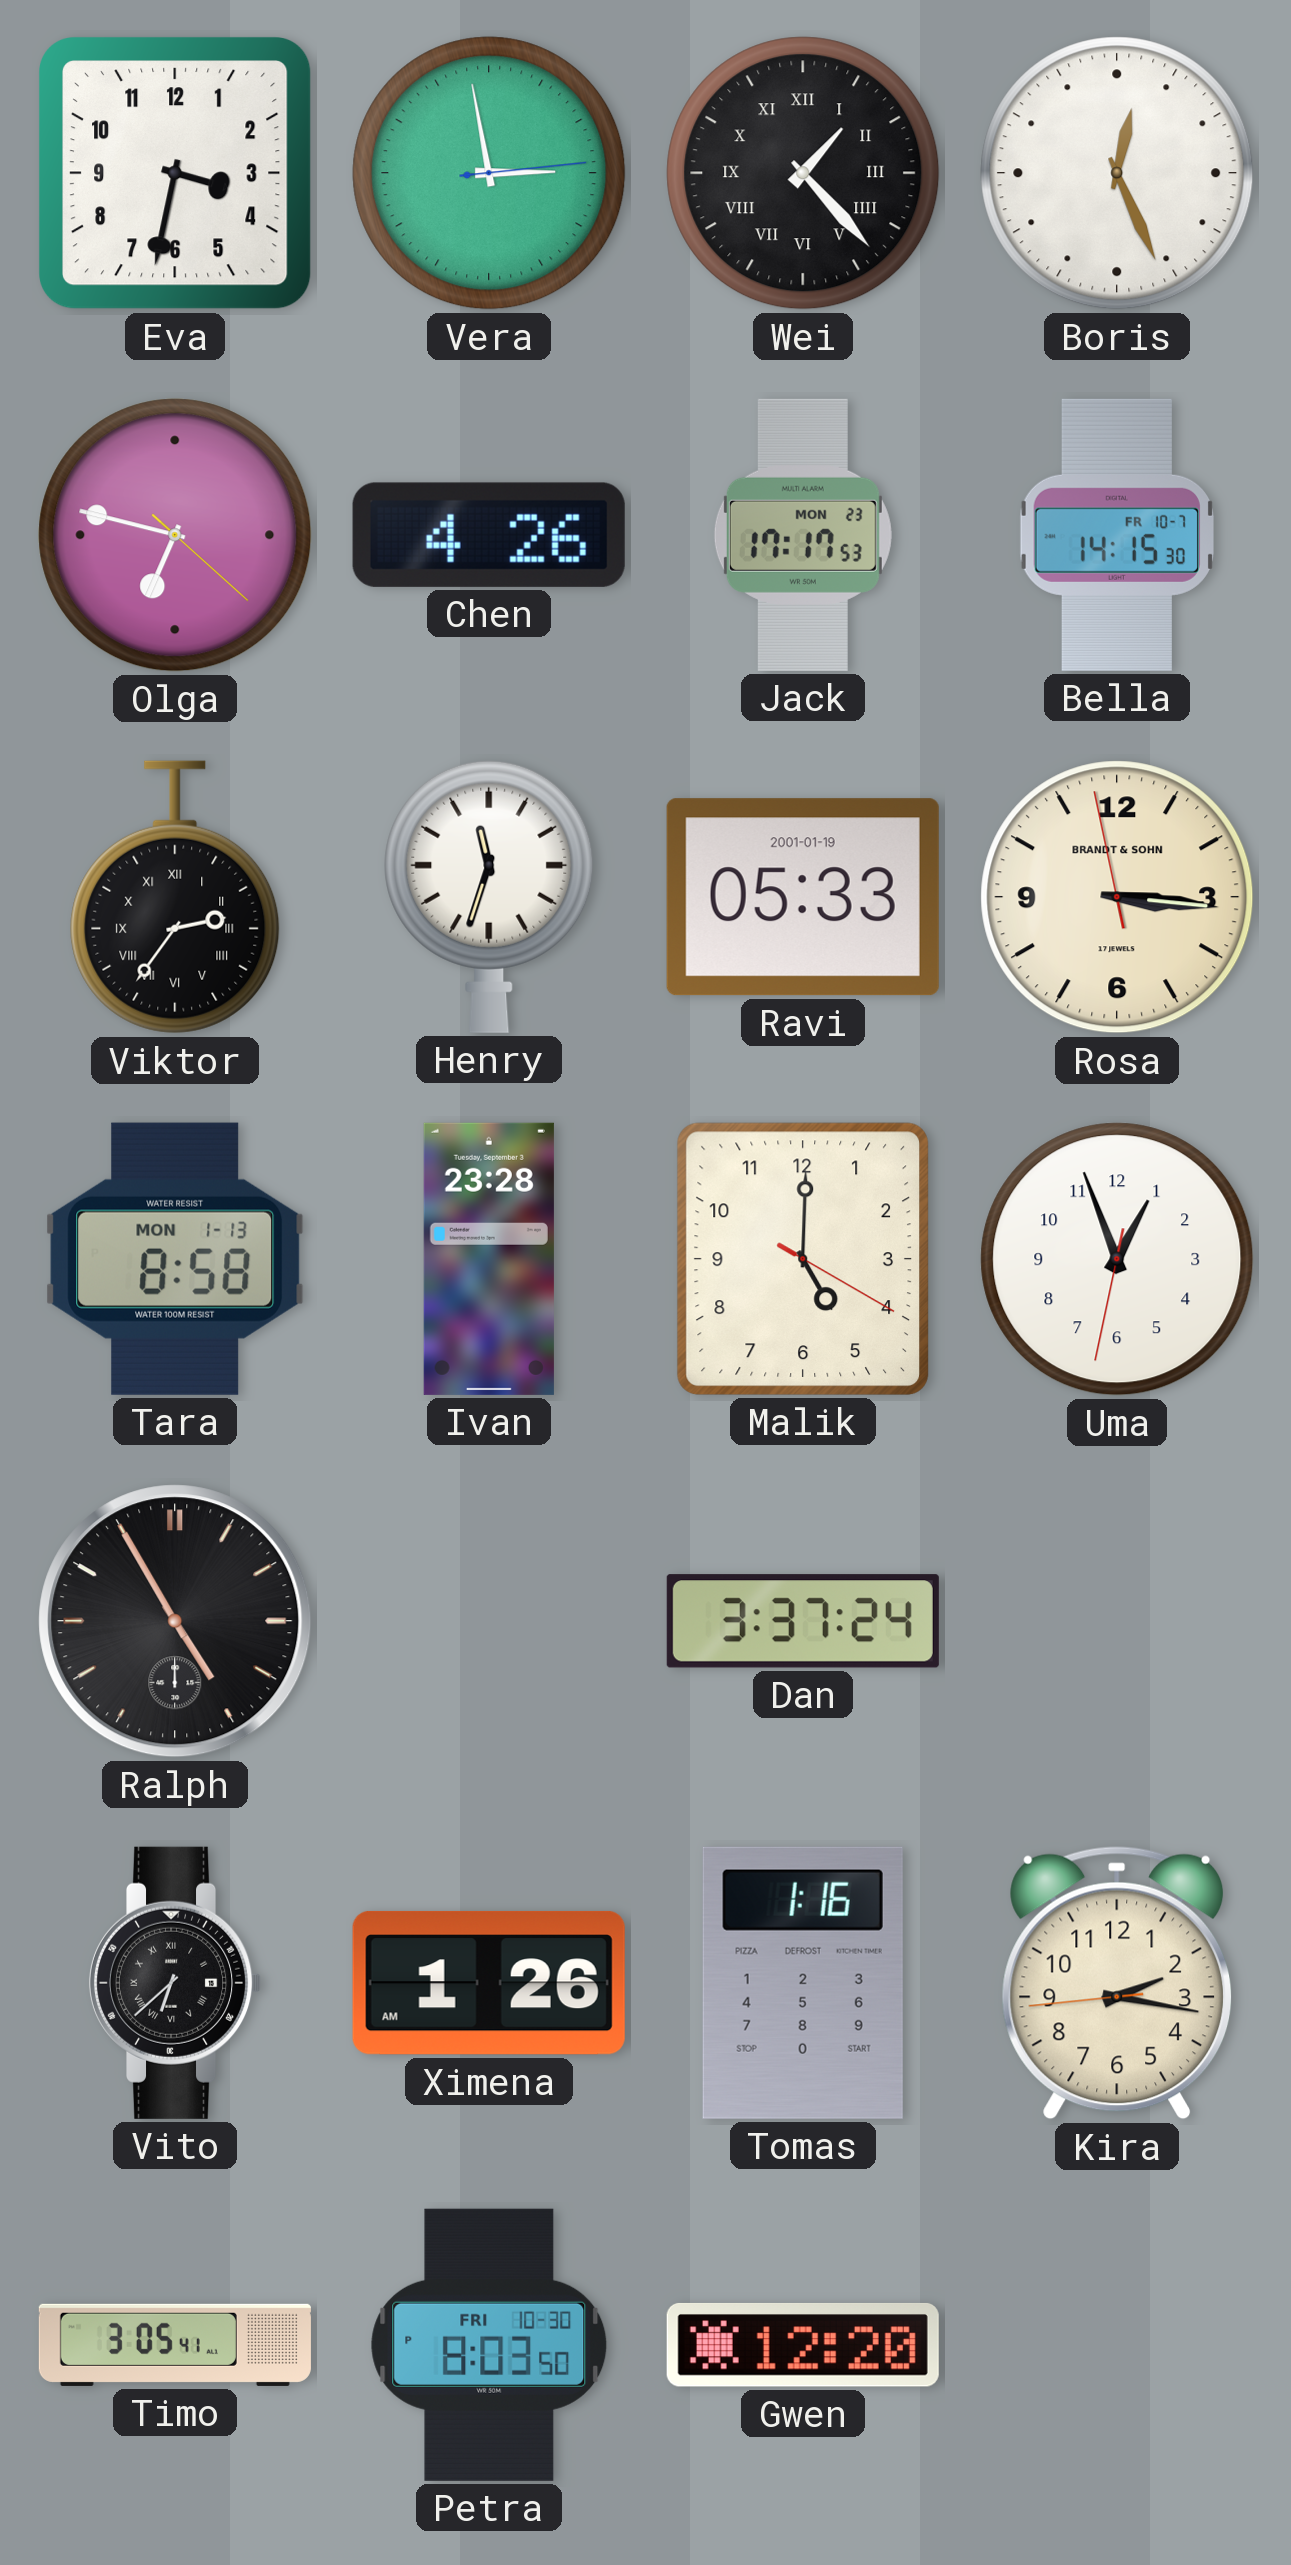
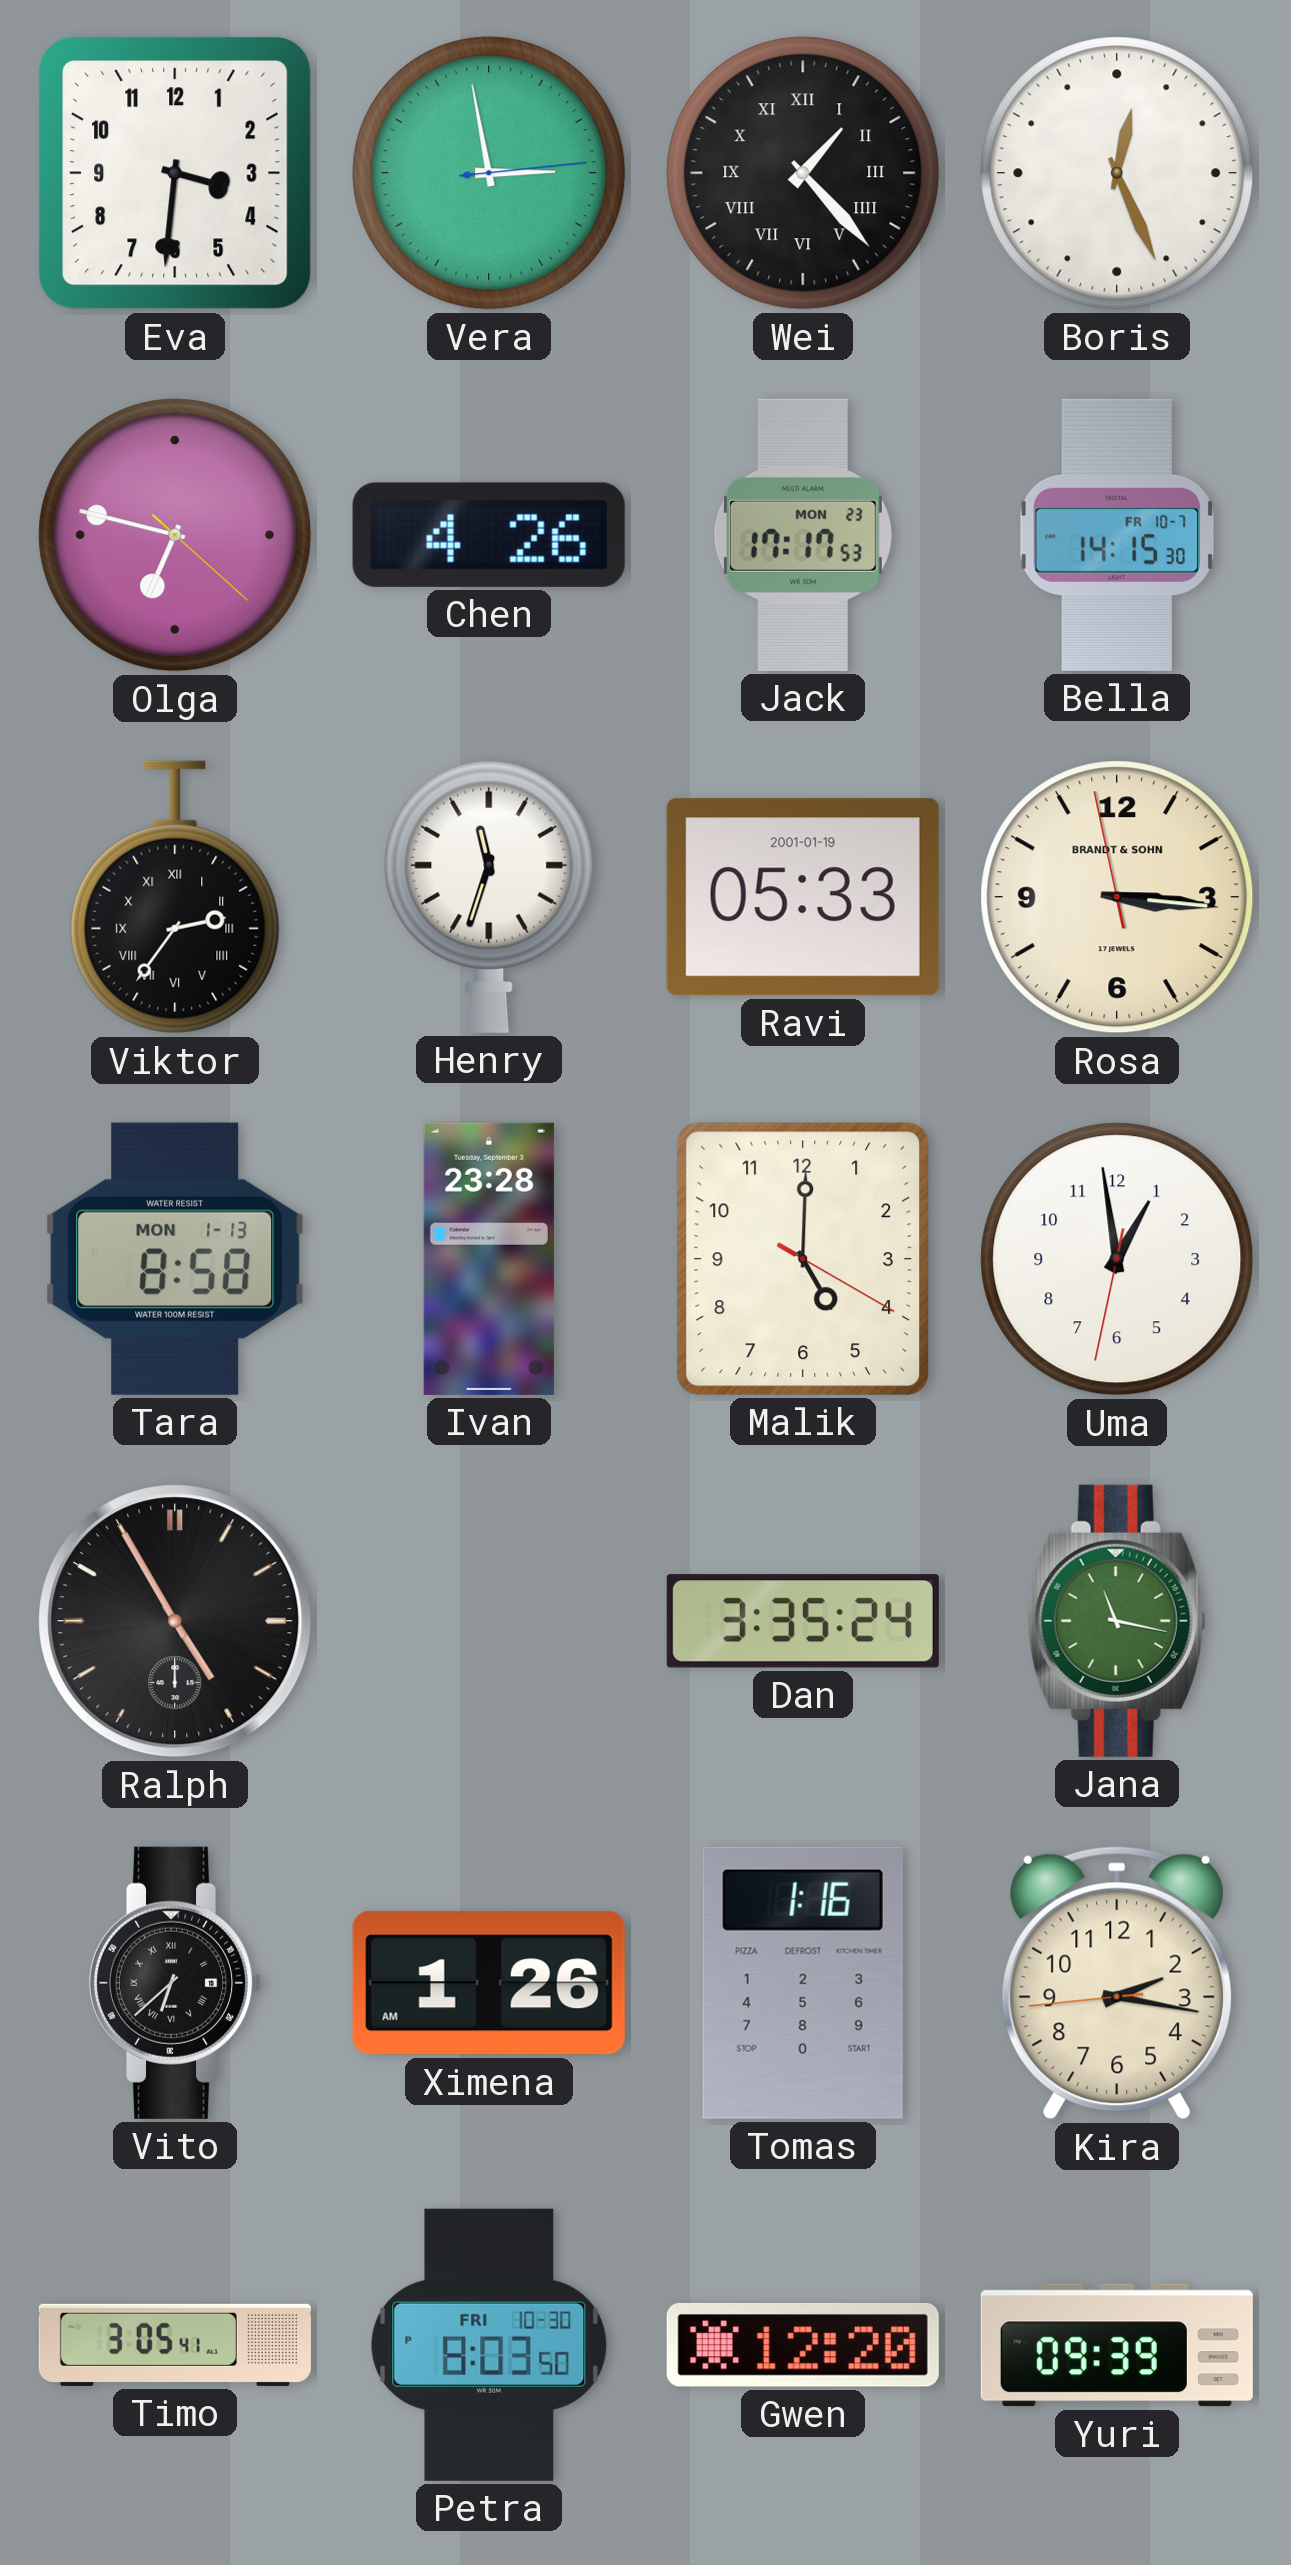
Eva: 3:32 -> 3:31 (176, 174)
Uma: 12:56 -> 12:58 (1117, 1259)
Dan: 3:37 -> 3:35 (803, 1621)
Jana: none -> 11:17 (1117, 1621)
Yuri: none -> 09:39 (1117, 2345)
